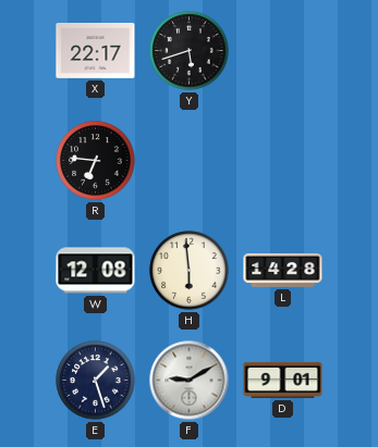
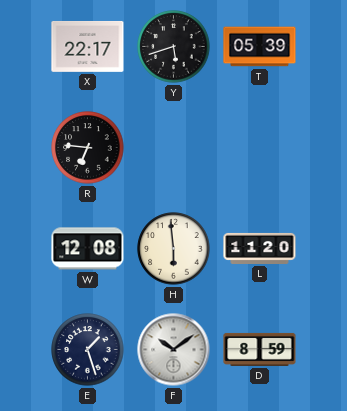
T: none -> 05:39 (260, 47)
L: 14:28 -> 11:20 (260, 248)
F: 9:10 -> 10:09 (174, 350)
D: 9:01 -> 8:59 (260, 349)
